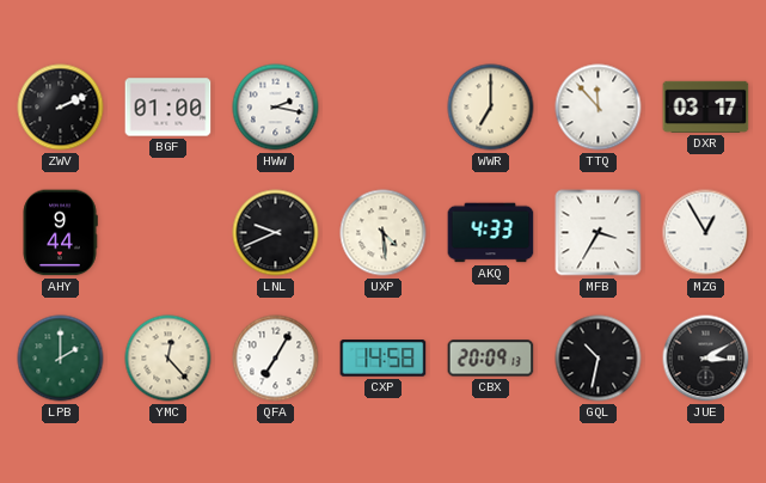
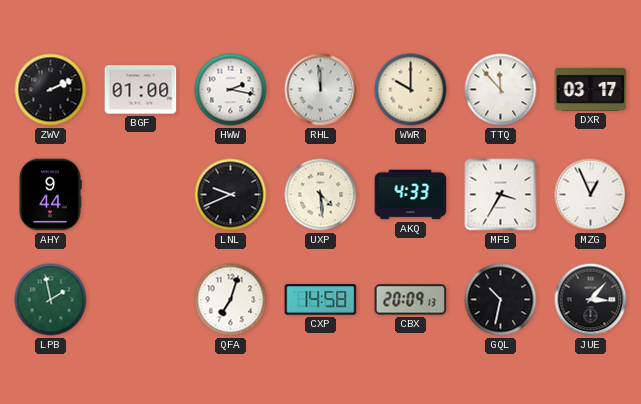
RHL: none -> 11:59 (321, 90)
WWR: 7:00 -> 10:00 (411, 90)
MZG: 12:55 -> 12:56 (591, 195)
LPB: 2:00 -> 1:58 (51, 300)
YMC: 12:23 -> none (168, 359)
QFA: 7:05 -> 7:03 (231, 300)
JUE: 3:10 -> 3:07 (591, 300)
